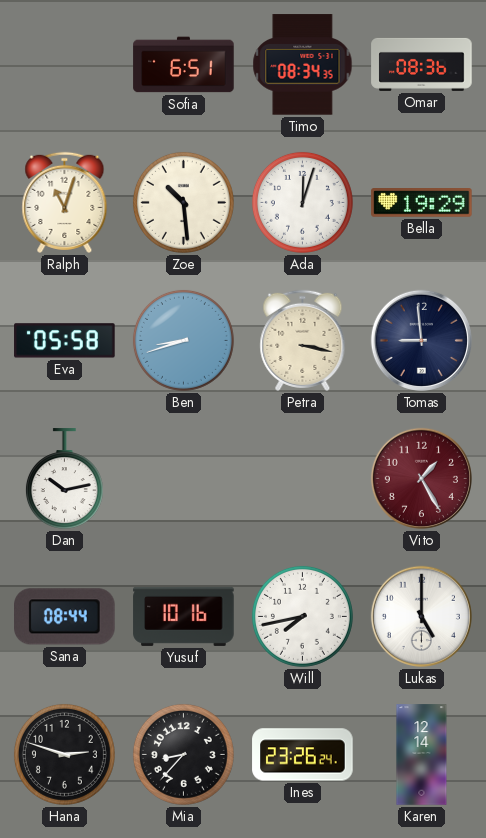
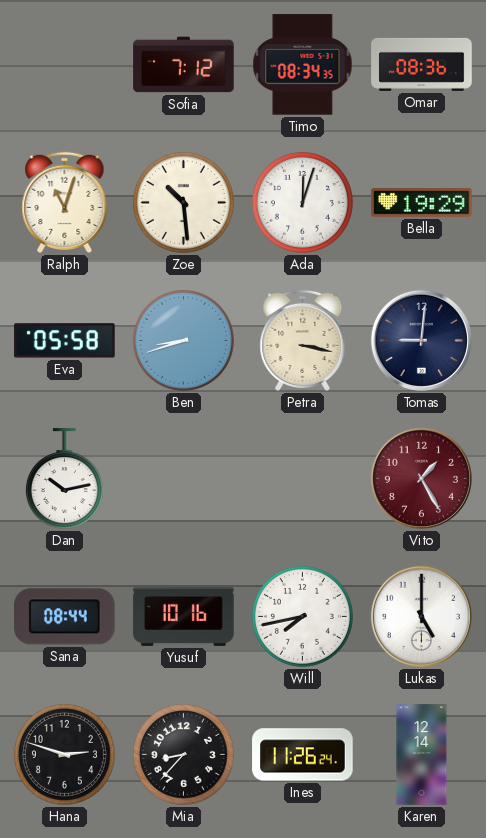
Sofia: 6:51 -> 7:12 (184, 65)
Tomas: 8:59 -> 9:01 (421, 340)
Ines: 23:26 -> 11:26 (303, 755)
